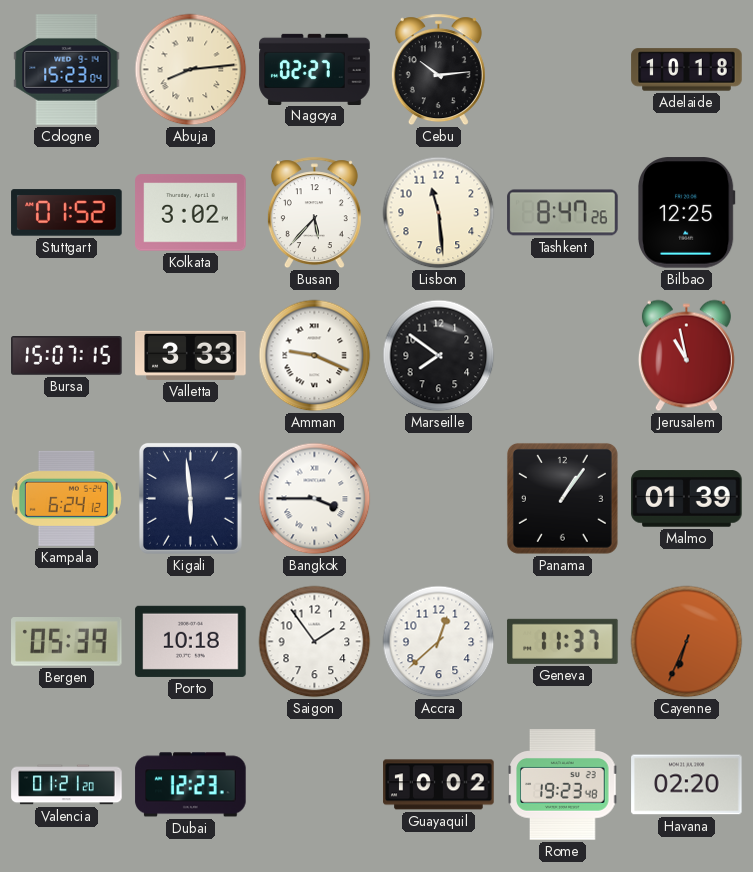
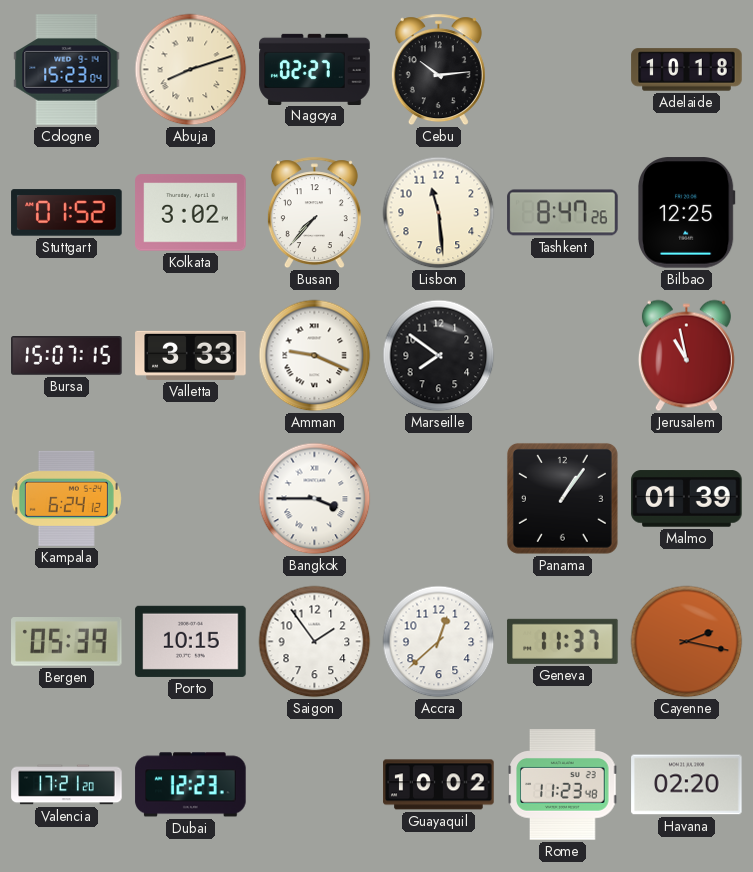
Abuja: 8:14 -> 8:12 (191, 70)
Busan: 5:37 -> 7:37 (314, 213)
Kigali: 5:59 -> none (190, 498)
Porto: 10:18 -> 10:15 (191, 641)
Cayenne: 6:34 -> 2:17 (687, 642)
Valencia: 01:21 -> 17:21 (67, 785)
Rome: 19:23 -> 11:23 (563, 785)
